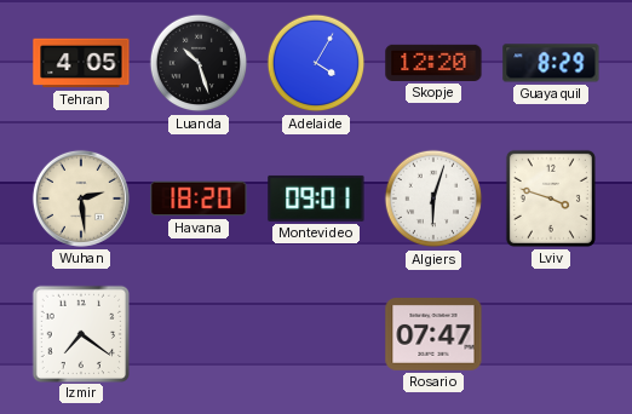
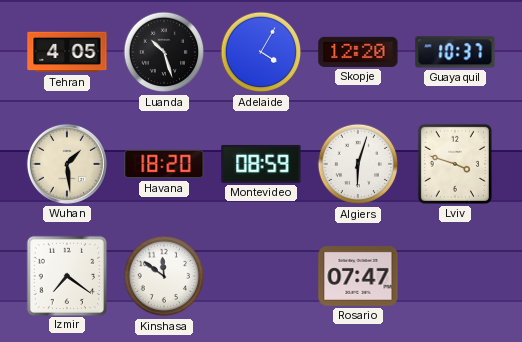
Guayaquil: 8:29 -> 10:37 (455, 52)
Wuhan: 2:29 -> 1:29 (67, 164)
Montevideo: 09:01 -> 08:59 (261, 164)
Kinshasa: none -> 11:51 (164, 276)
